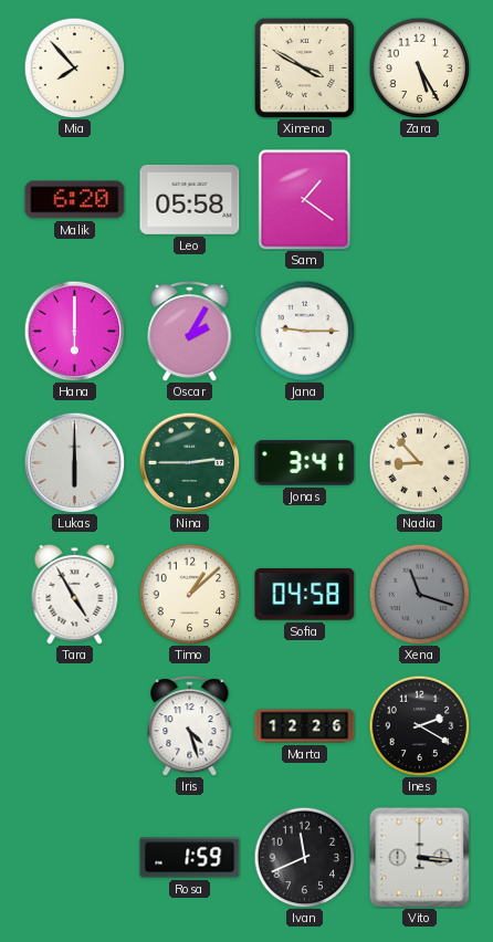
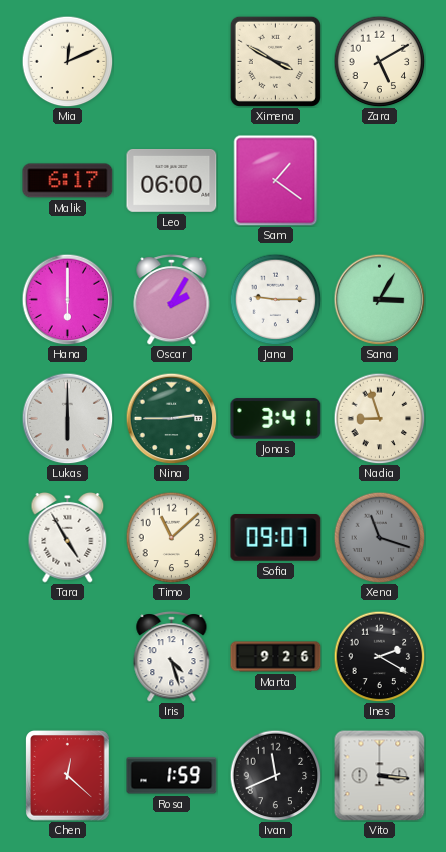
Mia: 7:53 -> 12:11 (67, 61)
Zara: 5:25 -> 5:10 (379, 61)
Malik: 6:20 -> 6:17 (68, 181)
Leo: 05:58 -> 06:00 (172, 181)
Sana: none -> 3:05 (379, 299)
Nadia: 8:53 -> 8:57 (379, 418)
Timo: 1:08 -> 11:08 (171, 537)
Sofia: 04:58 -> 09:07 (276, 538)
Marta: 12:26 -> 9:26 (276, 657)
Chen: none -> 12:22 (68, 776)
